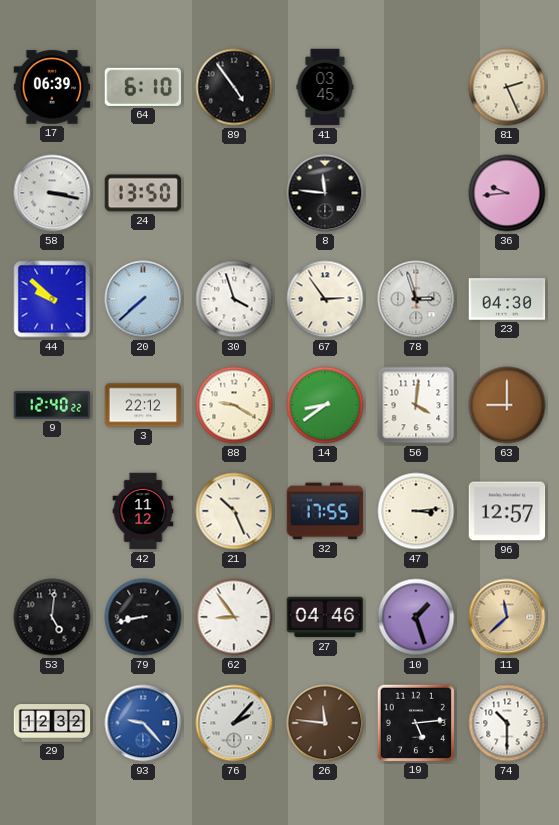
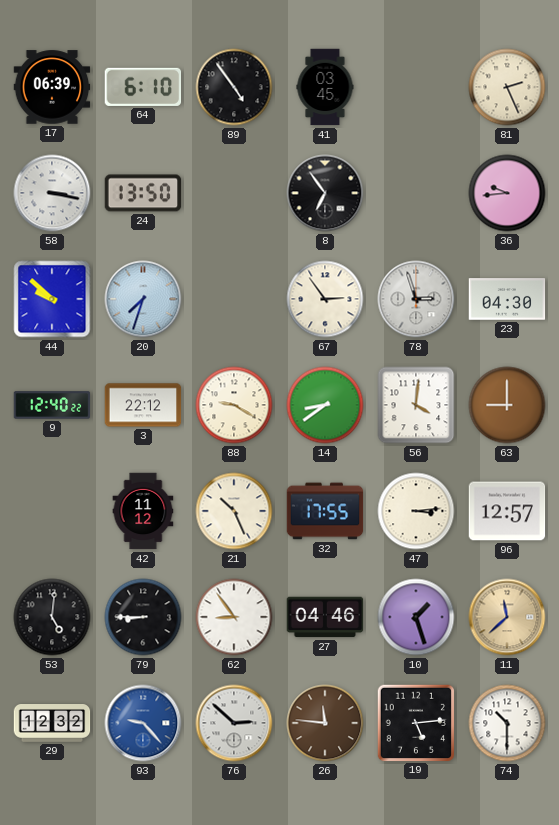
8: 11:46 -> 6:54 (325, 193)
20: 7:38 -> 7:33 (143, 299)
30: 3:57 -> none (234, 299)
79: 8:43 -> 8:45 (143, 617)
76: 2:07 -> 2:52 (234, 723)
